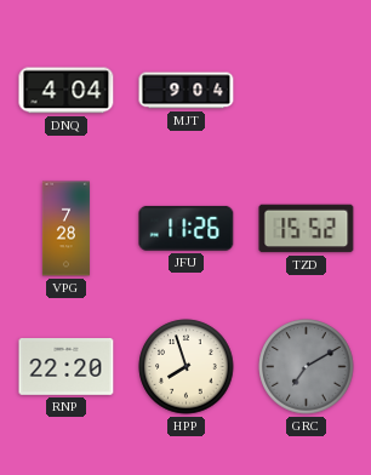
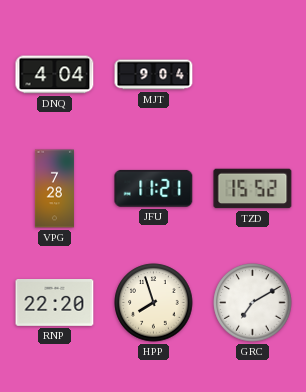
JFU: 11:26 -> 11:21 (154, 188)
GRC dial: grey -> white (253, 303)
